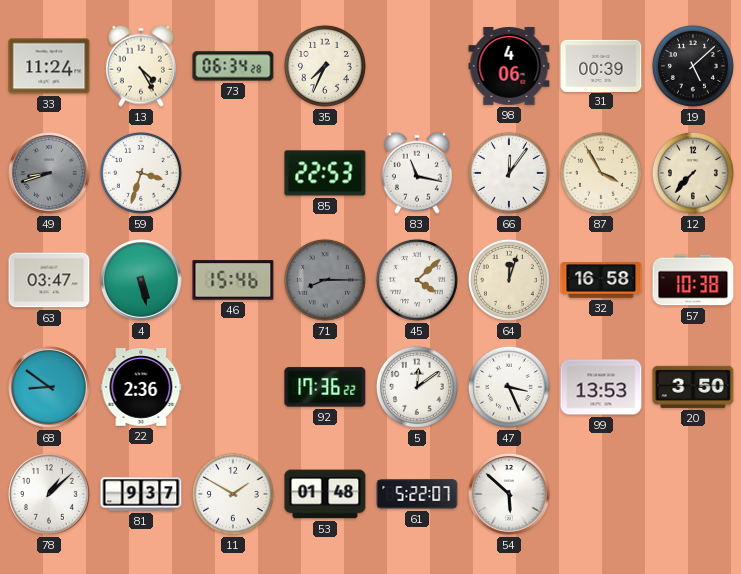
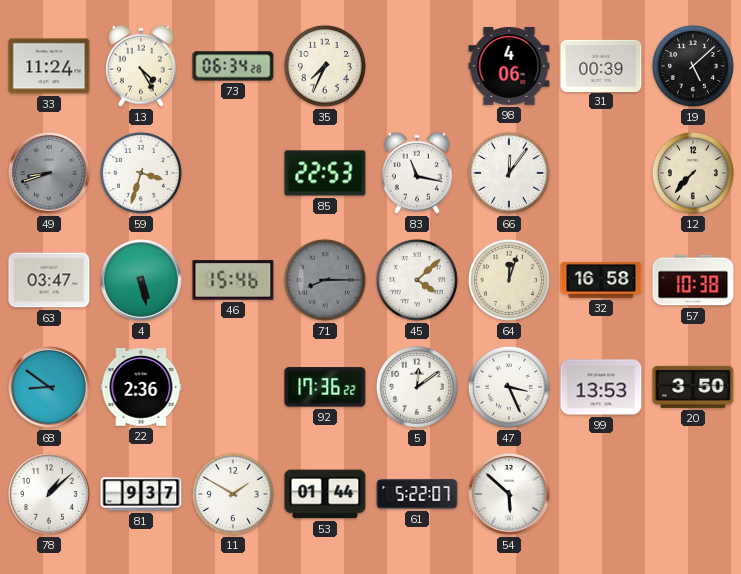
87: 3:55 -> none (601, 173)
53: 01:48 -> 01:44 (325, 494)
